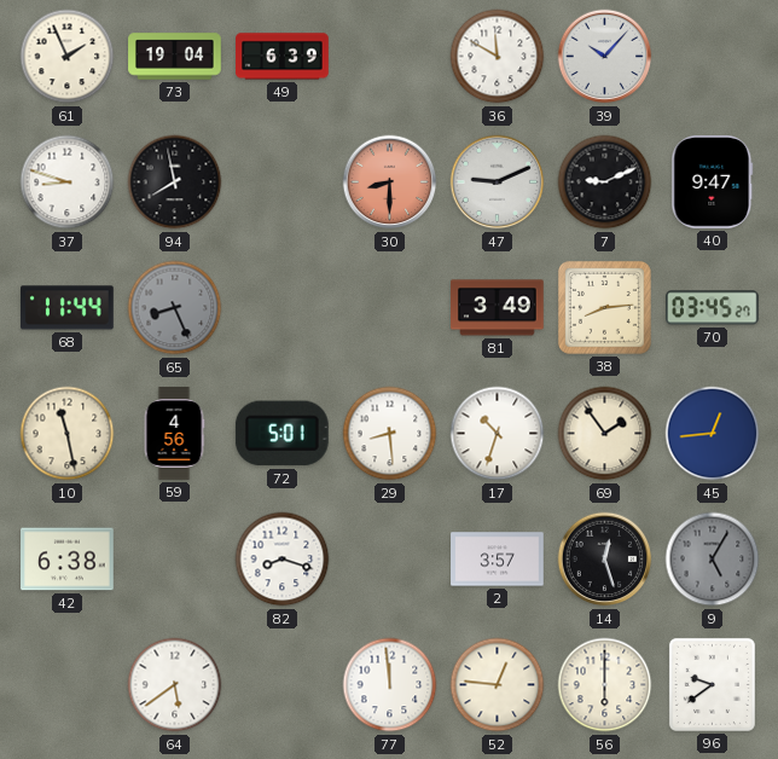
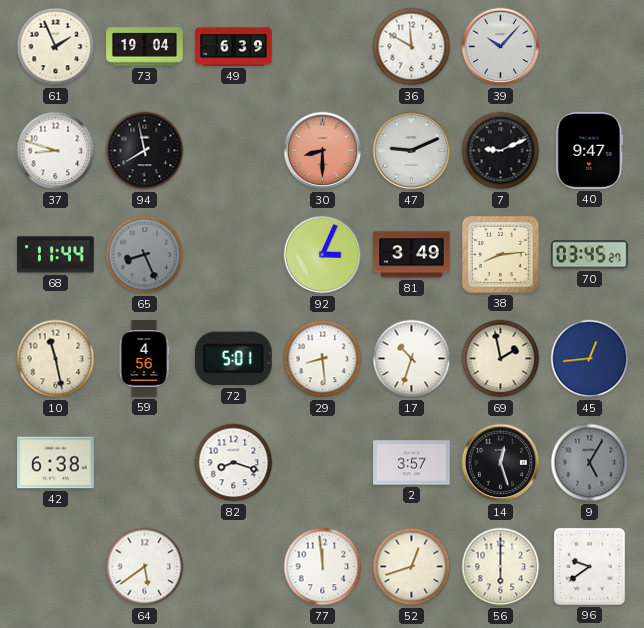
92: none -> 3:04 (323, 255)
69: 1:54 -> 1:58 (501, 359)
52: 12:46 -> 12:42 (412, 567)
